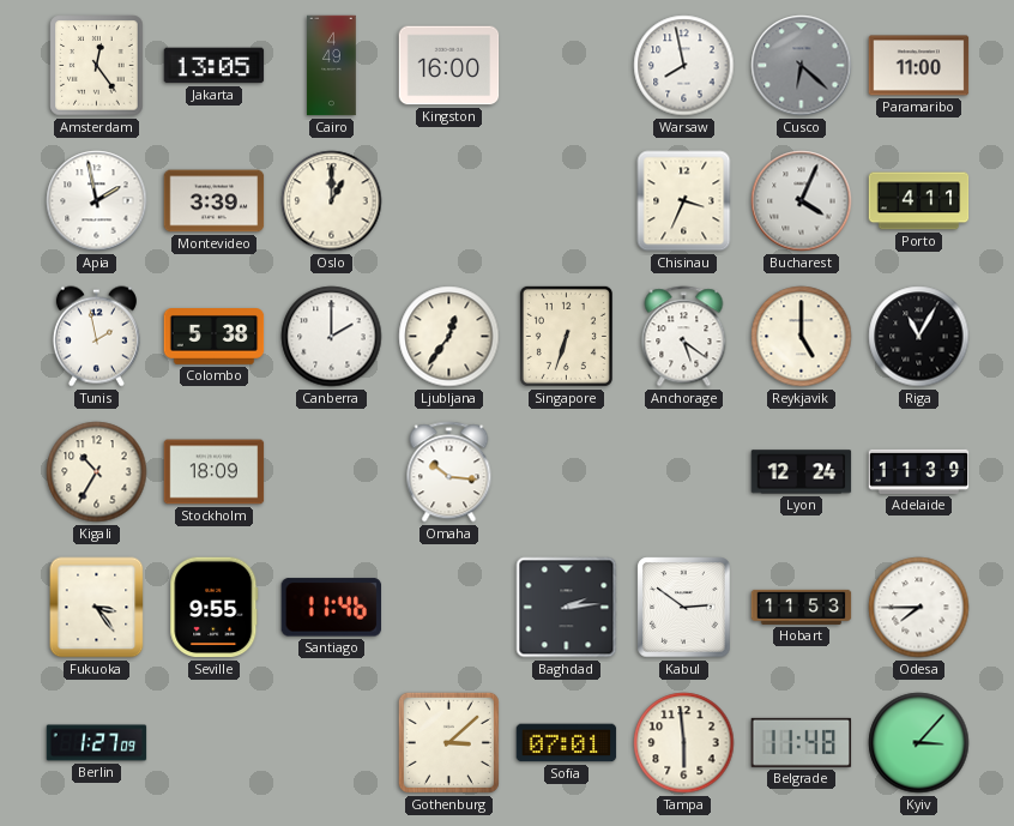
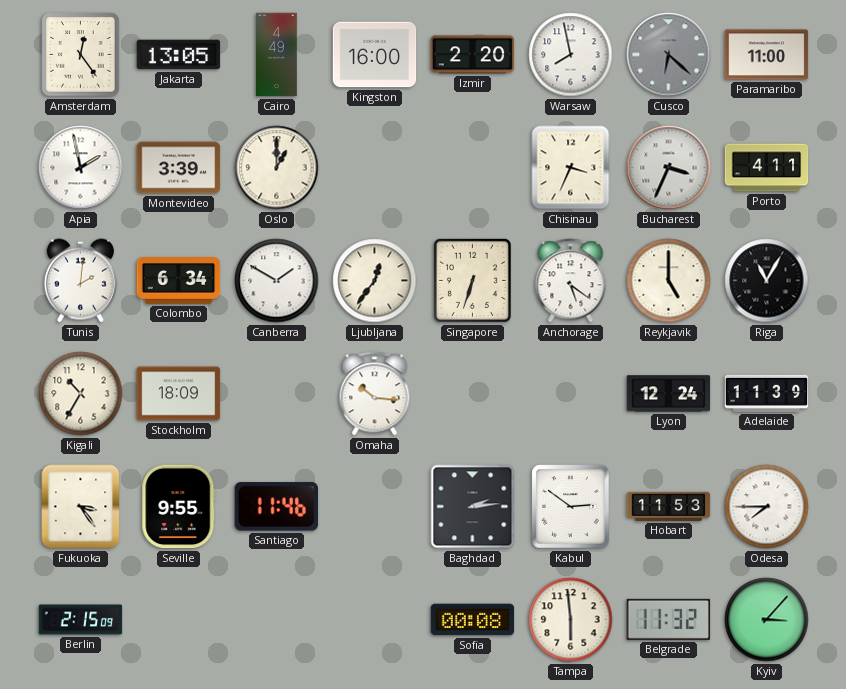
Izmir: none -> 2:20 (473, 55)
Bucharest: 4:04 -> 3:34 (669, 168)
Tunis: 1:58 -> 2:01 (80, 281)
Colombo: 5:38 -> 6:34 (179, 281)
Canberra: 2:00 -> 1:50 (277, 281)
Berlin: 1:27 -> 2:15 (81, 620)
Gothenburg: 3:08 -> none (448, 742)
Sofia: 07:01 -> 00:08 (473, 620)
Belgrade: 11:48 -> 11:32 (669, 619)
